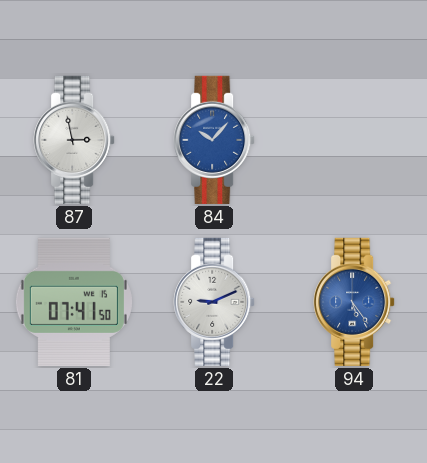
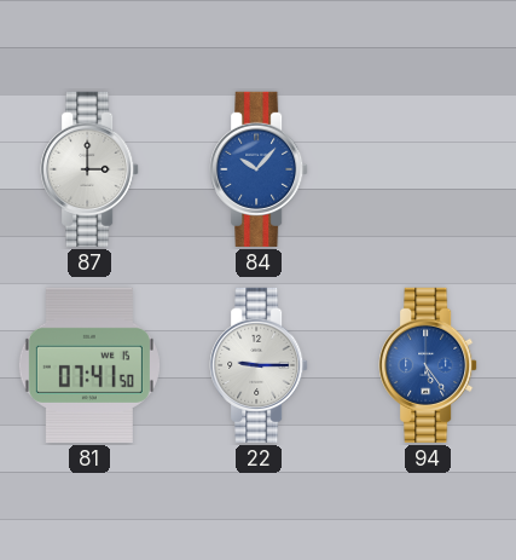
87: 2:58 -> 3:00 (89, 169)
22: 9:11 -> 9:15 (259, 365)
